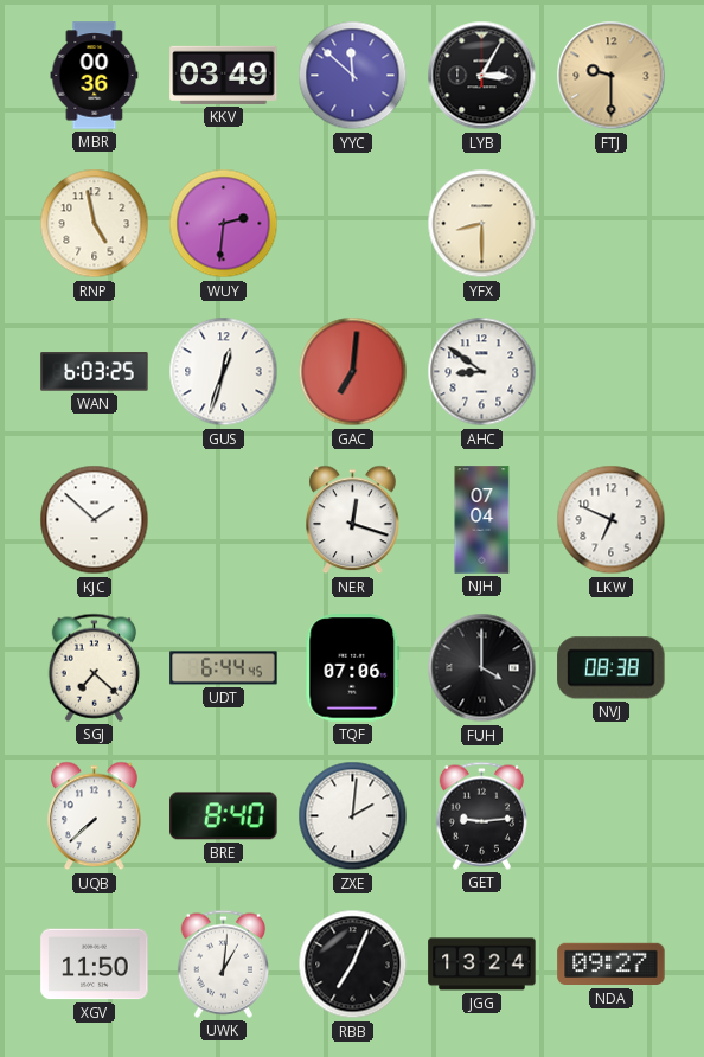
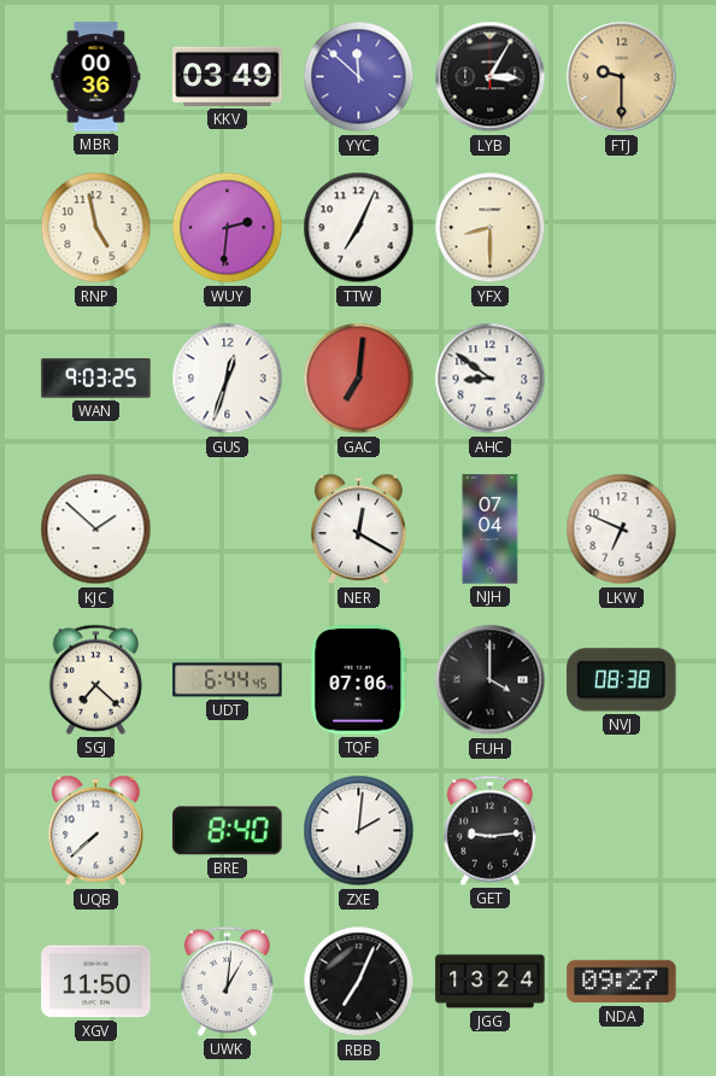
TTW: none -> 7:04 (359, 228)
WAN: 6:03 -> 9:03 (96, 379)
NER: 12:18 -> 12:20 (359, 530)
